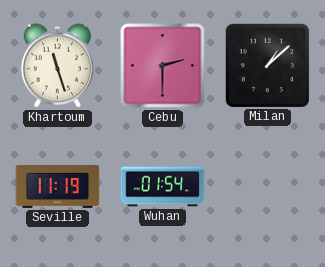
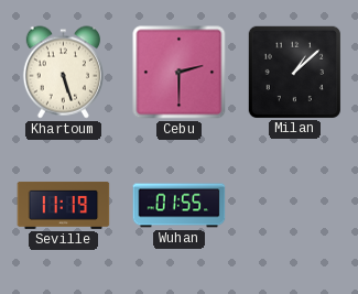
Khartoum: 11:27 -> 5:27 (63, 73)
Wuhan: 01:54 -> 01:55 (180, 206)
